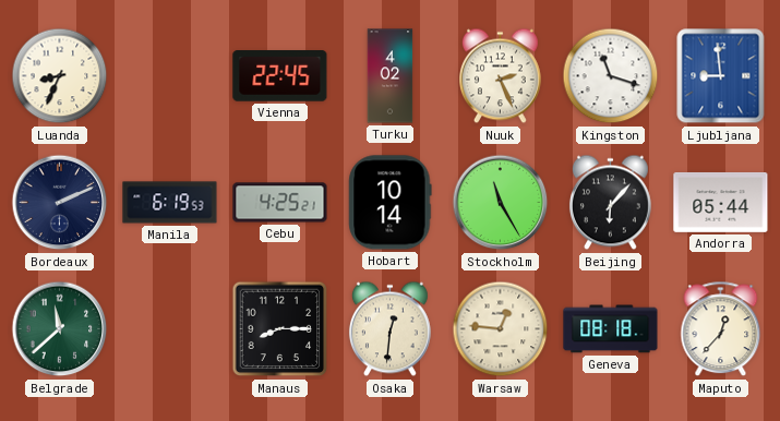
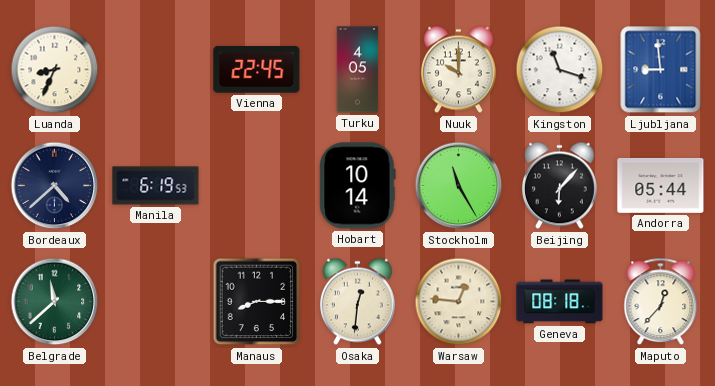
Turku: 4:02 -> 4:05 (358, 70)
Nuuk: 2:26 -> 10:00 (458, 70)
Bordeaux: 2:11 -> 4:38 (55, 186)
Cebu: 4:25 -> none (280, 203)
